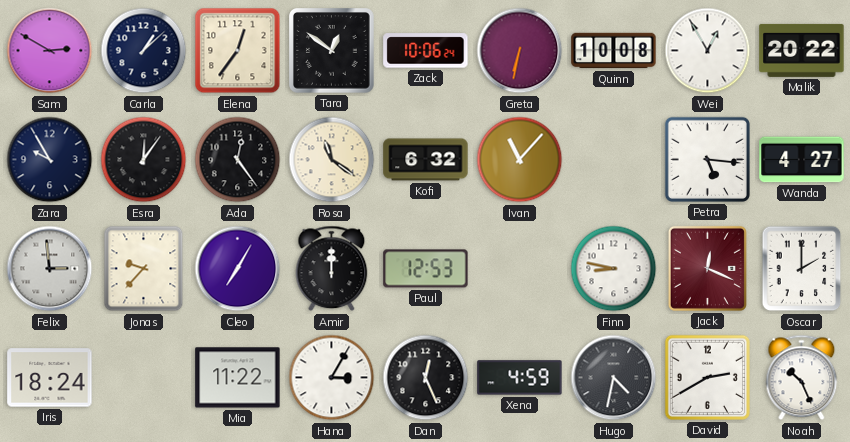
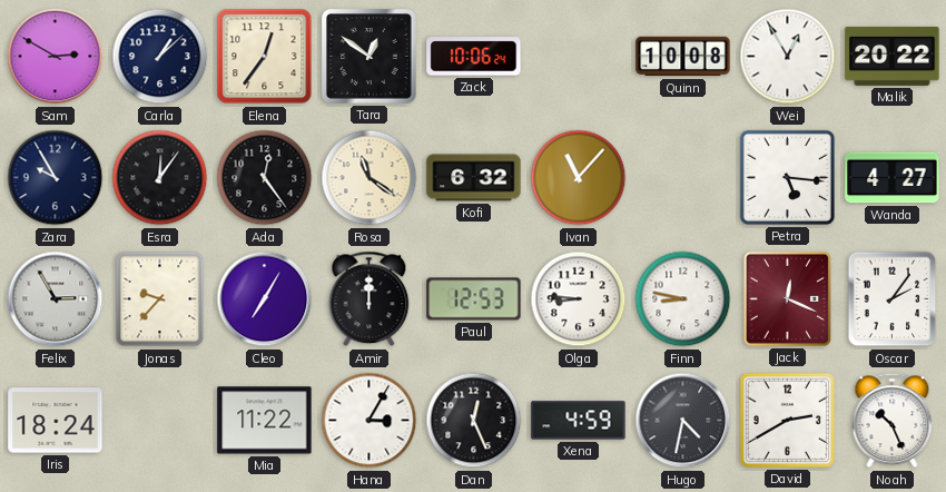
Greta: 6:32 -> none (520, 51)
Felix: 2:59 -> 2:55 (56, 299)
Olga: none -> 8:46 (579, 299)
Oscar: 2:00 -> 2:06 (893, 299)
